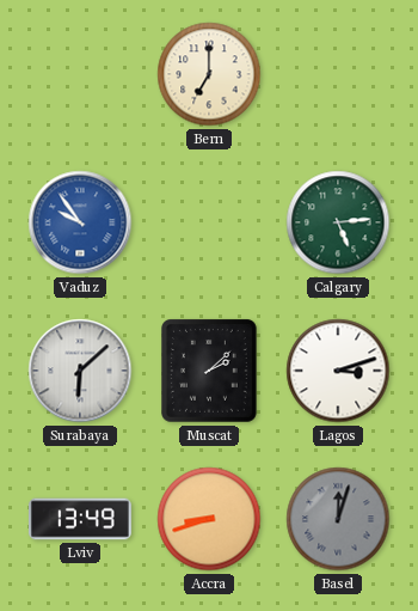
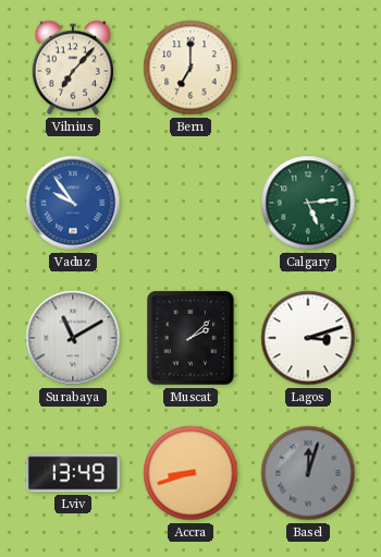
Vilnius: none -> 7:07 (73, 68)
Surabaya: 6:08 -> 11:10 (73, 338)
